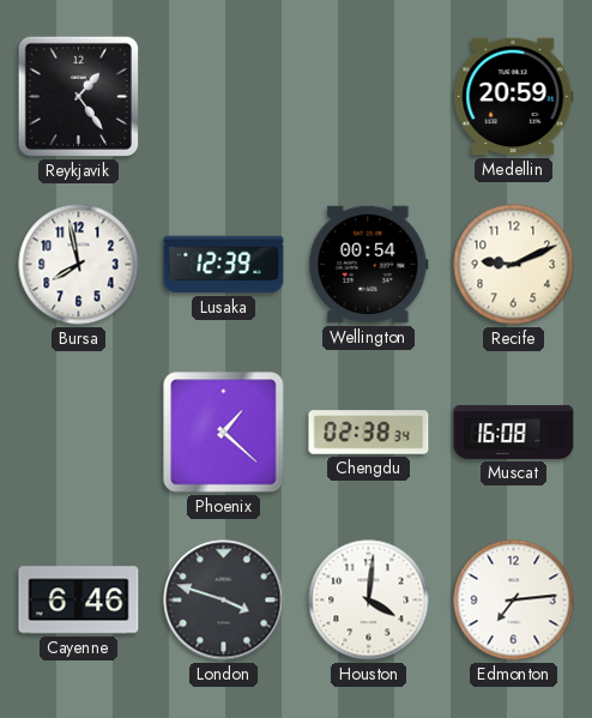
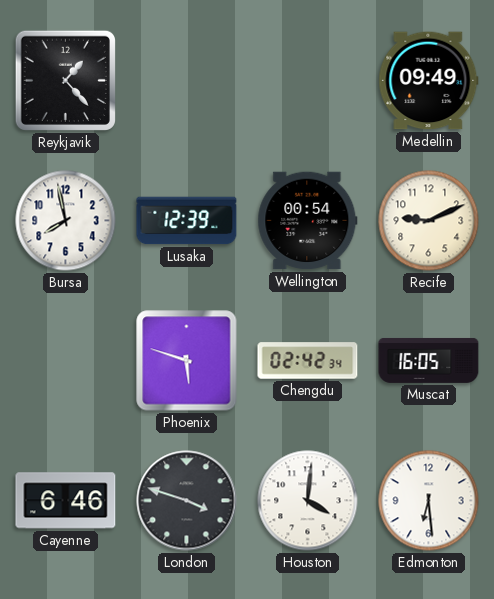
Reykjavik: 1:24 -> 1:23 (65, 80)
Medellin: 20:59 -> 09:49 (429, 81)
Phoenix: 1:22 -> 5:48 (187, 361)
Chengdu: 02:38 -> 02:42 (308, 361)
Muscat: 16:08 -> 16:05 (429, 360)
Edmonton: 7:14 -> 6:29 (429, 501)
